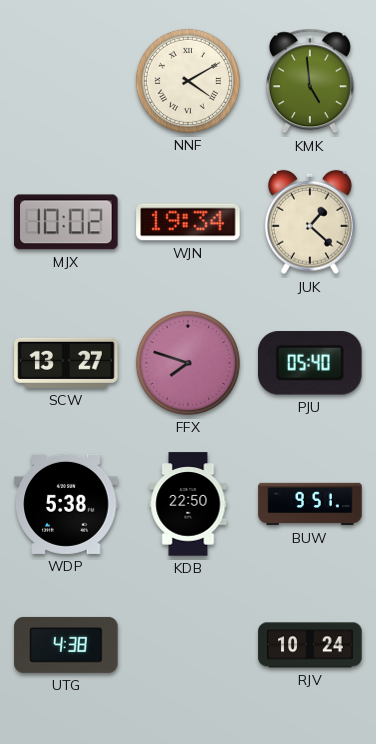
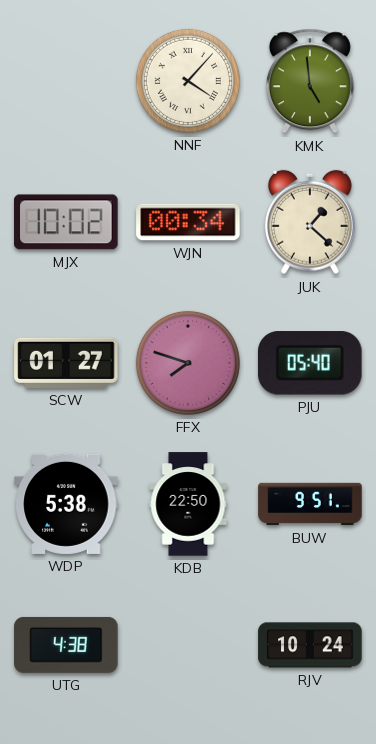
NNF: 4:10 -> 4:07 (188, 81)
WJN: 19:34 -> 00:34 (188, 222)
SCW: 13:27 -> 01:27 (66, 363)
